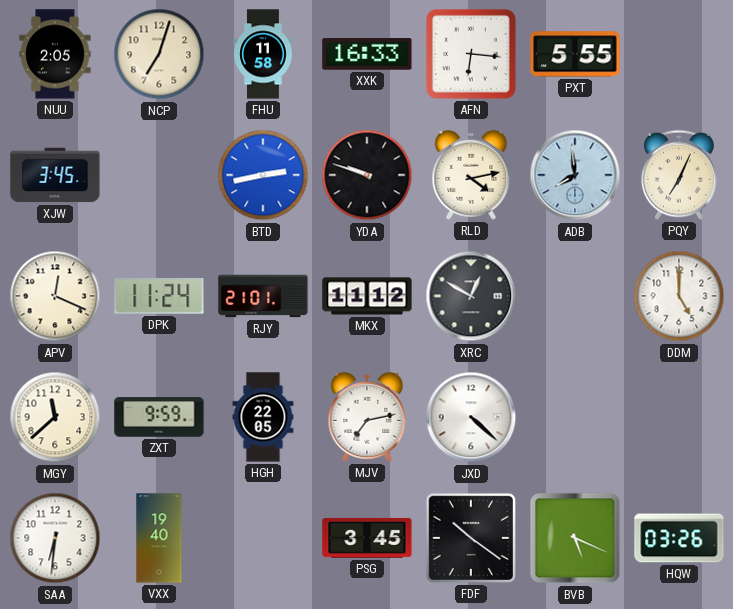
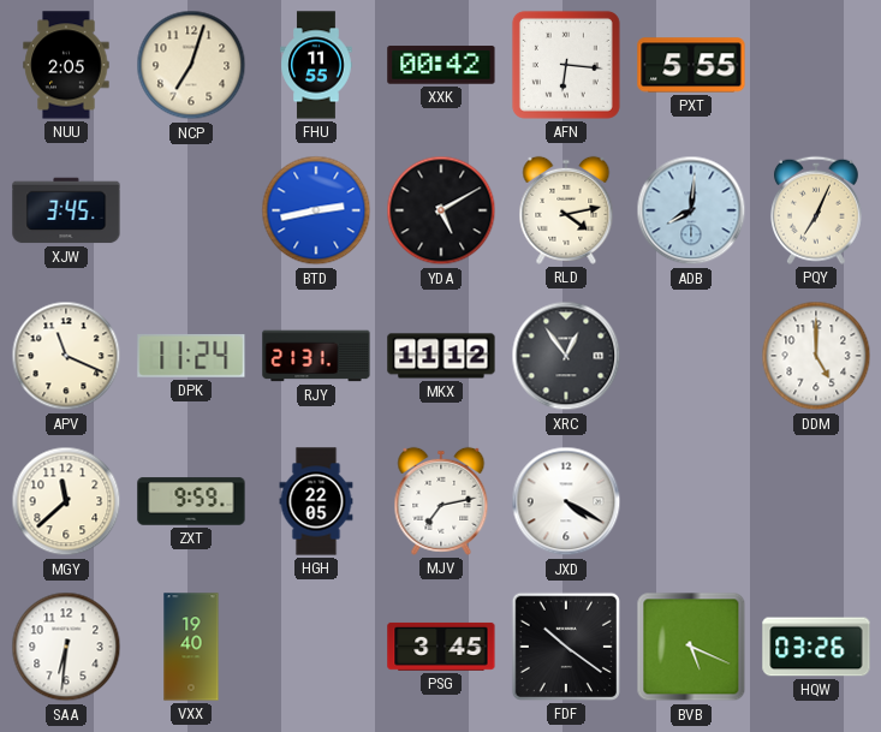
FHU: 11:58 -> 11:55 (316, 65)
XXK: 16:33 -> 00:42 (441, 65)
YDA: 9:48 -> 5:10 (441, 210)
ADB: 7:59 -> 8:01 (691, 210)
APV: 12:19 -> 11:19 (66, 356)
RJY: 21:01 -> 21:31 (316, 356)
XRC: 12:50 -> 12:54 (566, 356)
JXD: 4:22 -> 4:20 (566, 501)
